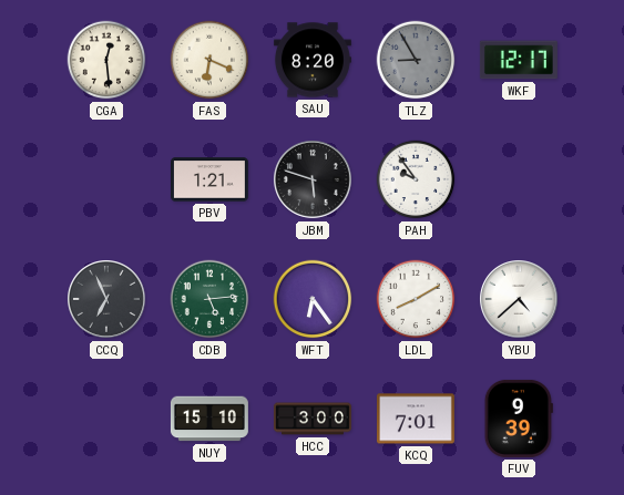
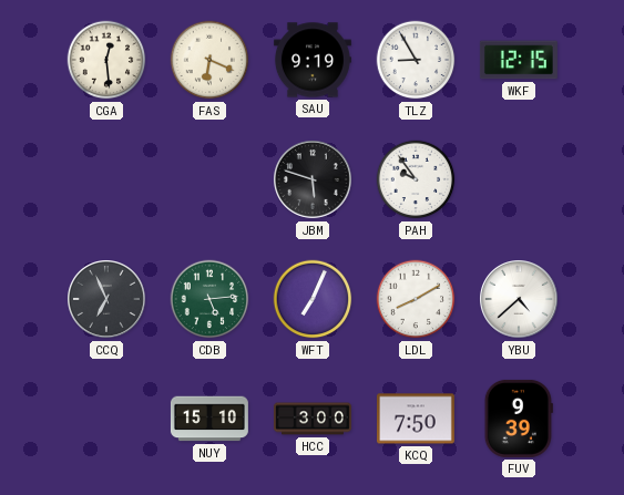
SAU: 8:20 -> 9:19 (313, 60)
TLZ dial: grey -> white (416, 60)
WKF: 12:17 -> 12:15 (519, 60)
PBV: 1:21 -> none (209, 179)
WFT: 6:24 -> 7:04 (313, 299)
KCQ: 7:01 -> 7:50 (416, 419)
